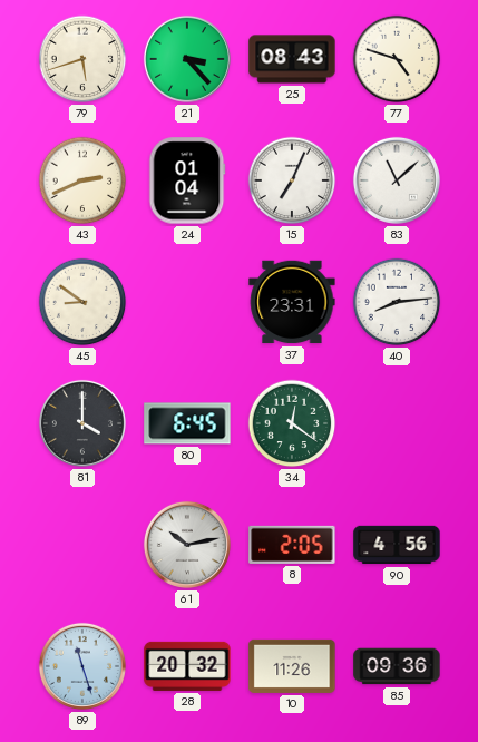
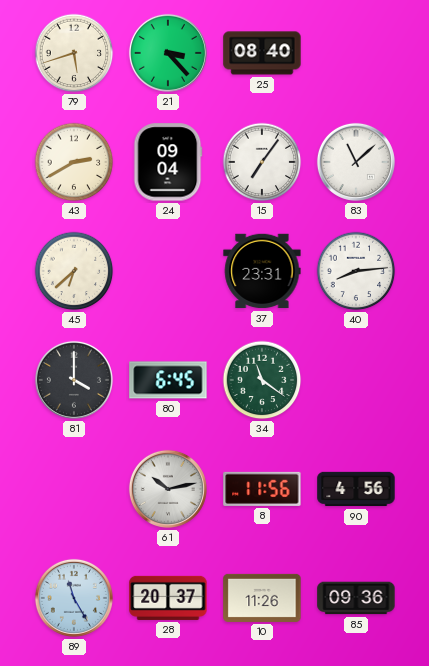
25: 08:43 -> 08:40 (262, 53)
77: 4:48 -> none (397, 59)
43: 2:41 -> 2:40 (74, 162)
24: 01:04 -> 09:04 (168, 162)
15: 7:04 -> 7:06 (262, 162)
45: 8:51 -> 6:38 (74, 271)
34: 12:21 -> 11:21 (262, 380)
8: 2:05 -> 11:56 (262, 489)
89: 11:27 -> 11:25 (74, 598)
28: 20:32 -> 20:37 (168, 598)
